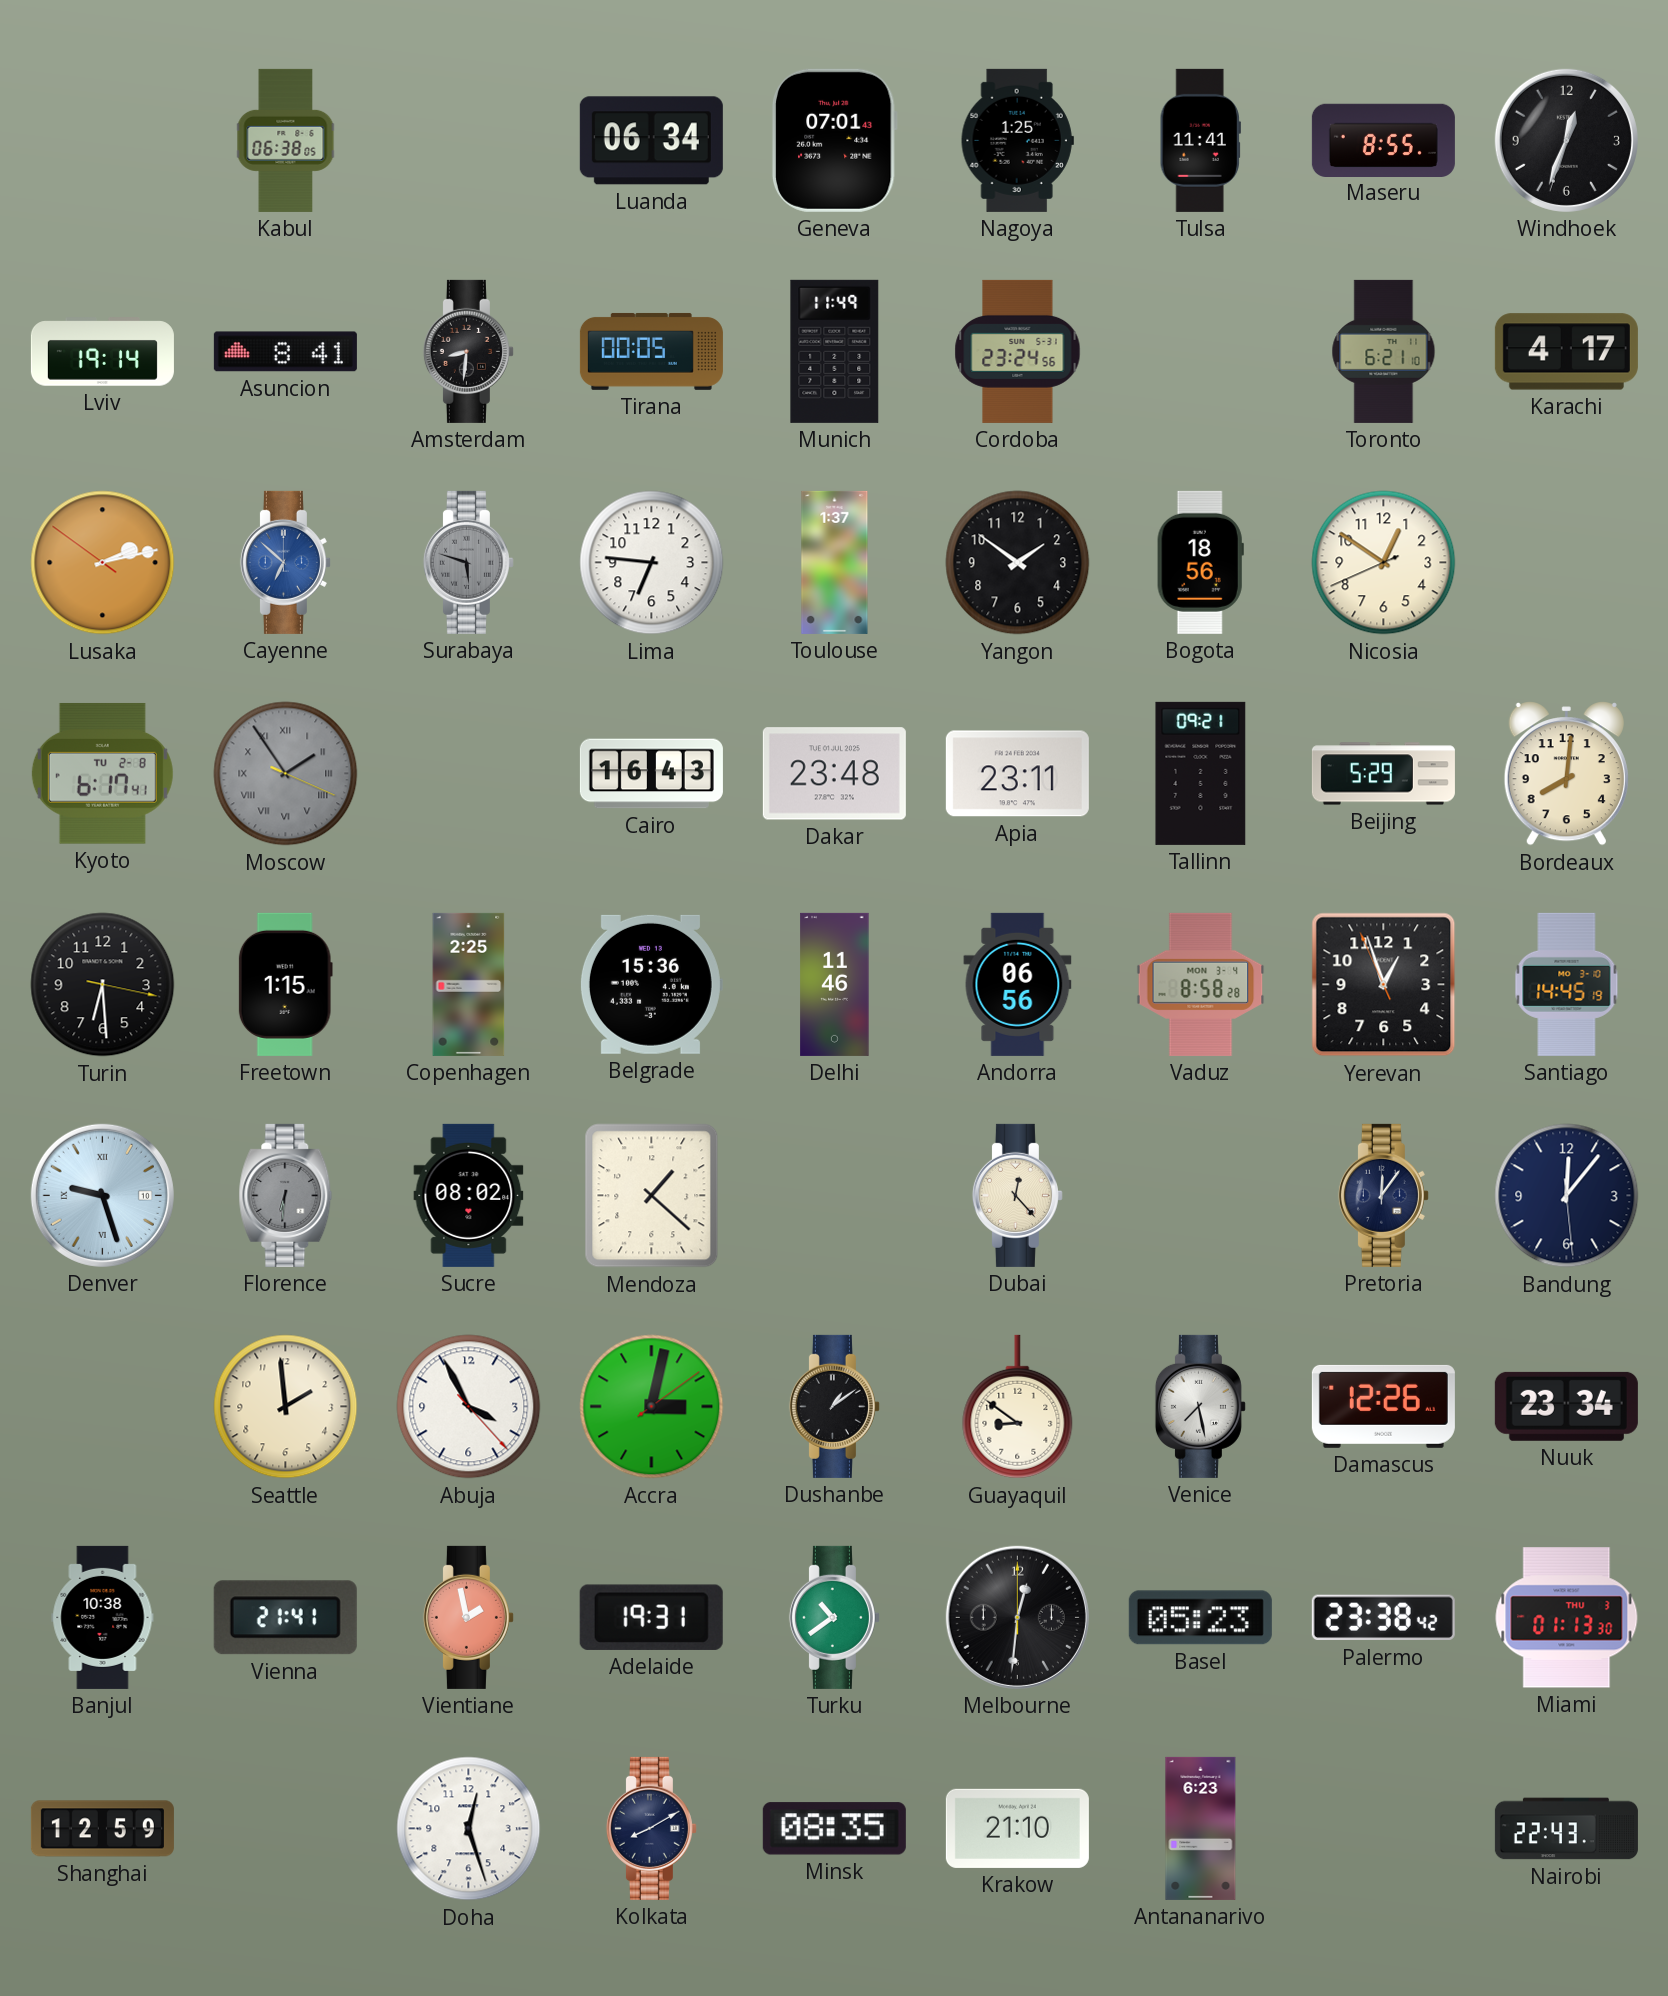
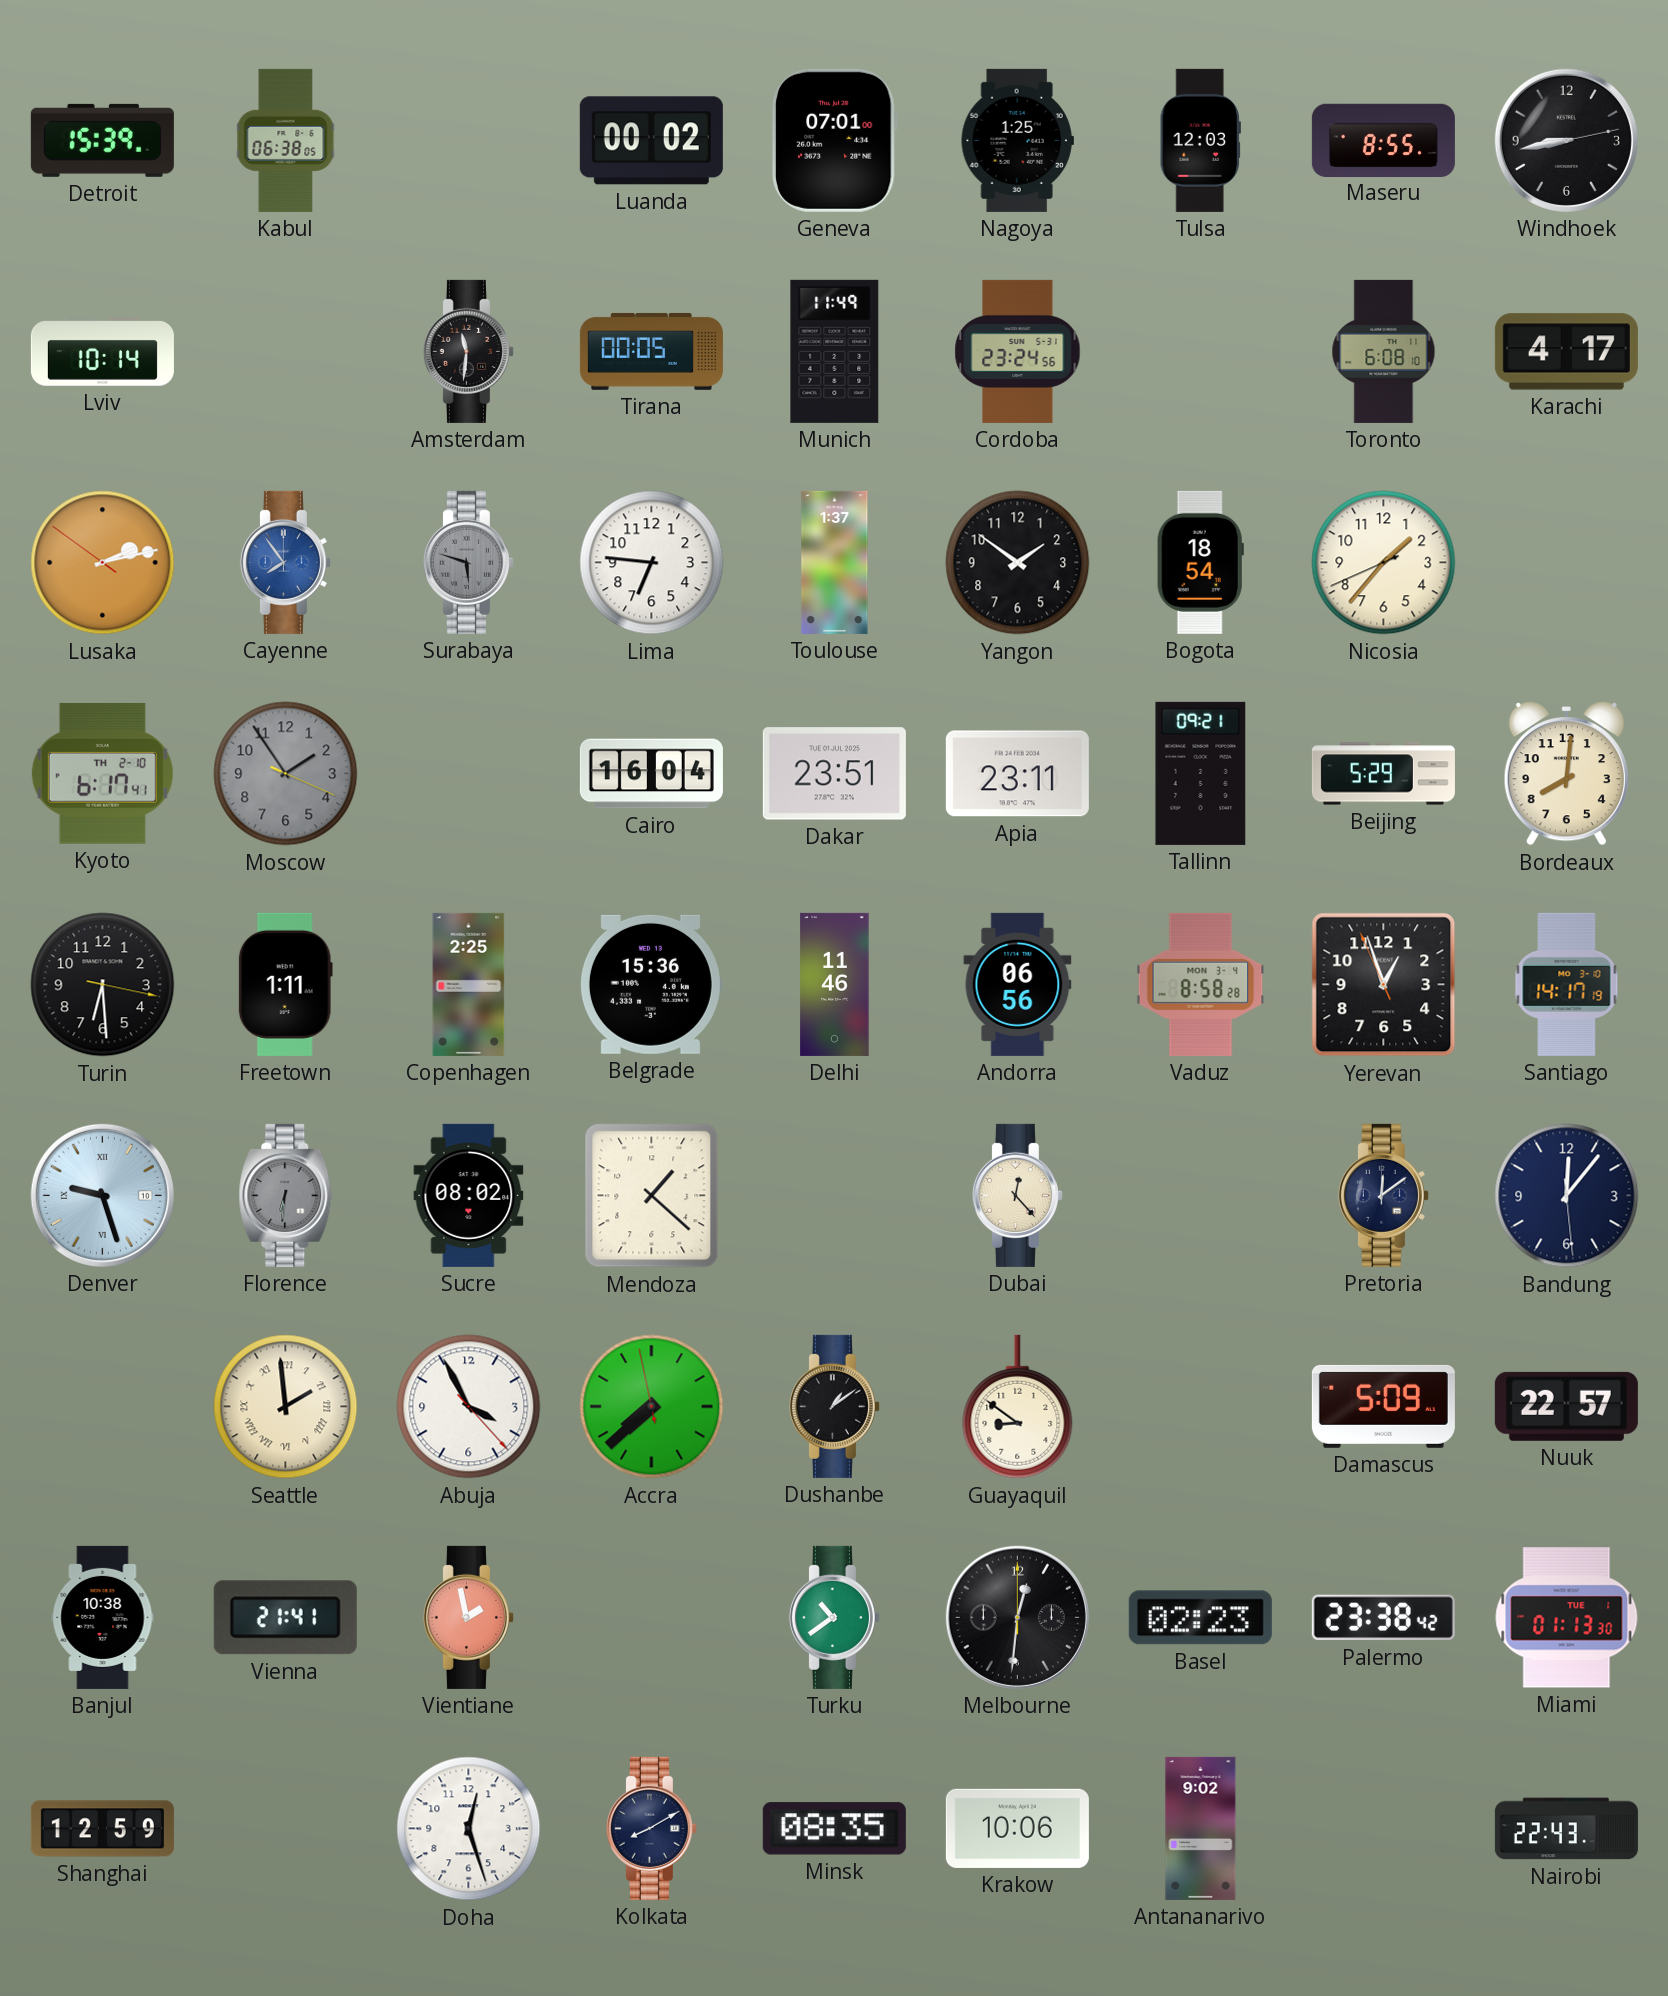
Detroit: none -> 15:39 (102, 140)
Luanda: 06:34 -> 00:02 (651, 141)
Geneva: 07:01:43 -> 07:01:00 (834, 140)
Tulsa: 11:41 -> 12:03 (1200, 140)
Windhoek: 12:33 -> 8:43 (1566, 140)
Lviv: 19:14 -> 10:14 (102, 352)
Asuncion: 8:41 -> none (285, 352)
Amsterdam: 8:31 -> 11:31 (468, 351)
Toronto: 6:21 -> 6:08 (1384, 351)
Cayenne: 6:52 -> 7:54 (285, 562)
Bogota: 18:56 -> 18:54 (1200, 562)
Nicosia: 12:50 -> 1:36 (1384, 563)
Kyoto date: TU 2-8 -> TH 2-10 (102, 773)
Moscow numerals: Roman -> Arabic (286, 774)
Cairo: 16:43 -> 16:04 (651, 774)
Dakar: 23:48 -> 23:51 (834, 774)
Freetown: 1:15 -> 1:11 (285, 984)
Santiago: 14:45 -> 14:17 (1567, 984)
Pretoria: 12:06 -> 12:09 (1383, 1195)
Seattle numerals: Arabic -> Roman (286, 1407)
Accra: 3:02 -> 7:37 (652, 1407)
Venice: 7:28 -> none (1200, 1406)
Damascus: 12:26 -> 5:09 (1383, 1406)
Nuuk: 23:34 -> 22:57 (1566, 1406)
Adelaide: 19:31 -> none (651, 1617)
Basel: 05:23 -> 02:23 (1200, 1618)
Miami date: THU 3 -> TUE 1 (1567, 1618)
Krakow: 21:10 -> 10:06 (1017, 1828)
Antananarivo: 6:23 -> 9:02 (1201, 1828)
